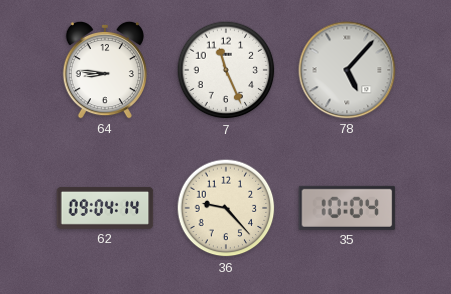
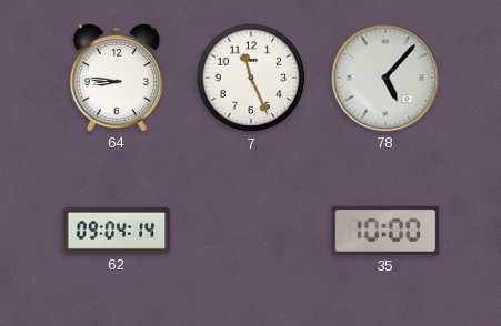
36: 9:23 -> none (226, 208)
35: 10:04 -> 10:00 (385, 231)
